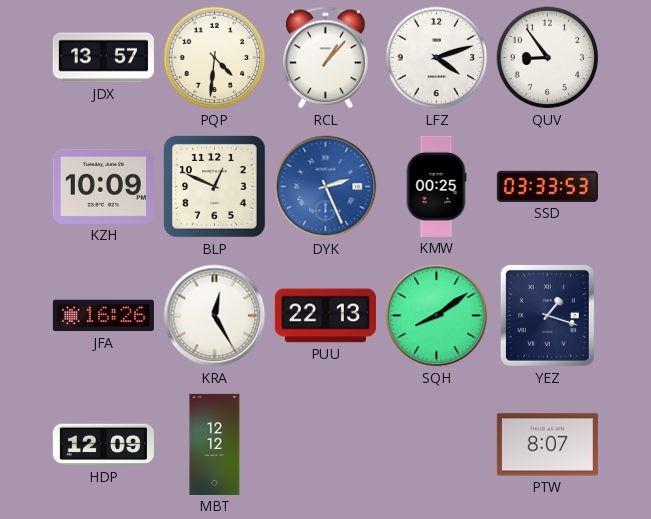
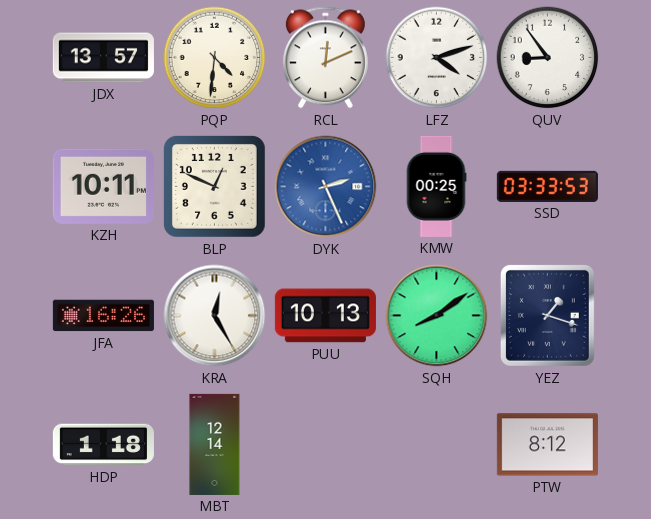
RCL: 1:07 -> 12:11 (325, 58)
KZH: 10:09 -> 10:11 (103, 186)
PUU: 22:13 -> 10:13 (325, 316)
HDP: 12:09 -> 1:18 (103, 445)
MBT: 12:12 -> 12:14 (215, 444)
PTW: 8:07 -> 8:12 (547, 445)
